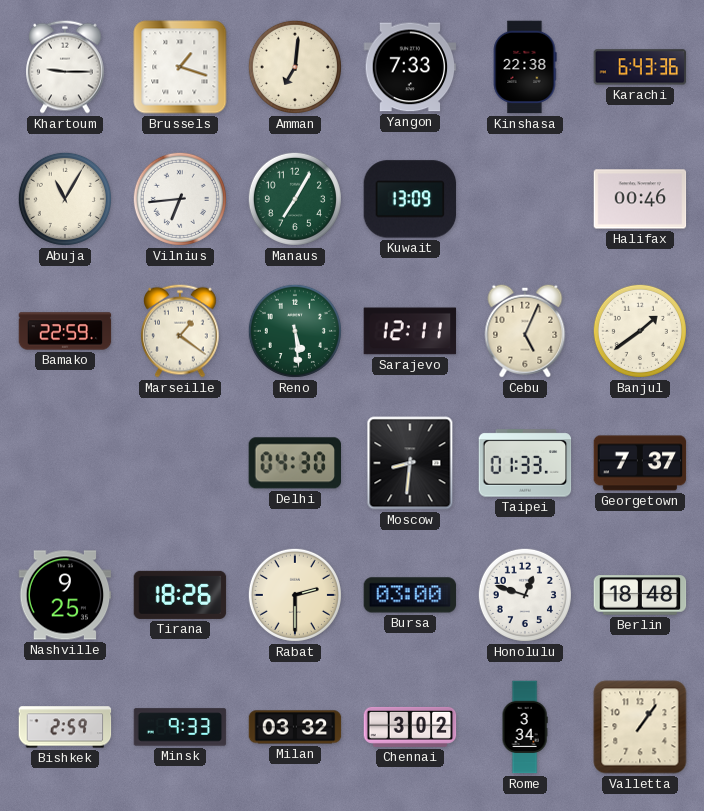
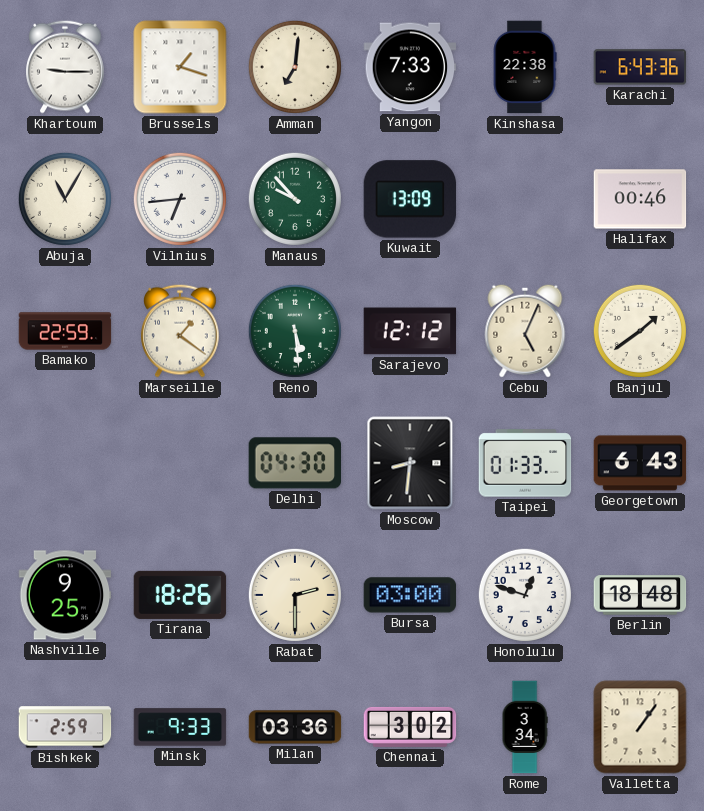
Manaus: 7:05 -> 9:53 (295, 199)
Sarajevo: 12:11 -> 12:12 (410, 331)
Georgetown: 7:37 -> 6:43 (640, 463)
Milan: 03:32 -> 03:36 (295, 727)
